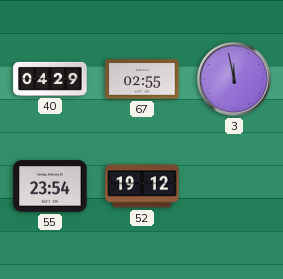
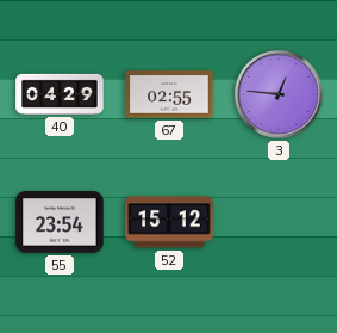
3: 11:58 -> 12:46 (280, 95)
52: 19:12 -> 15:12 (169, 222)
